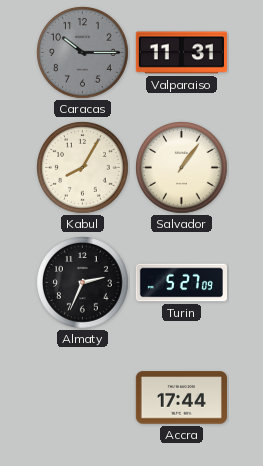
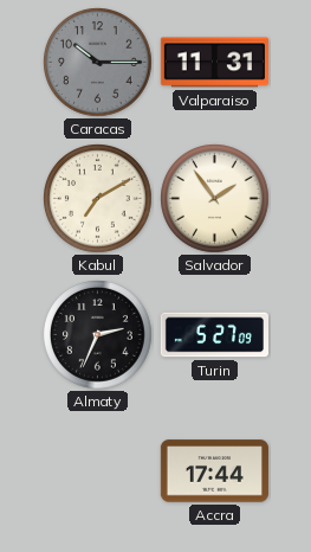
Kabul: 8:05 -> 7:10 (98, 199)
Salvador: 1:06 -> 1:54 (215, 199)
